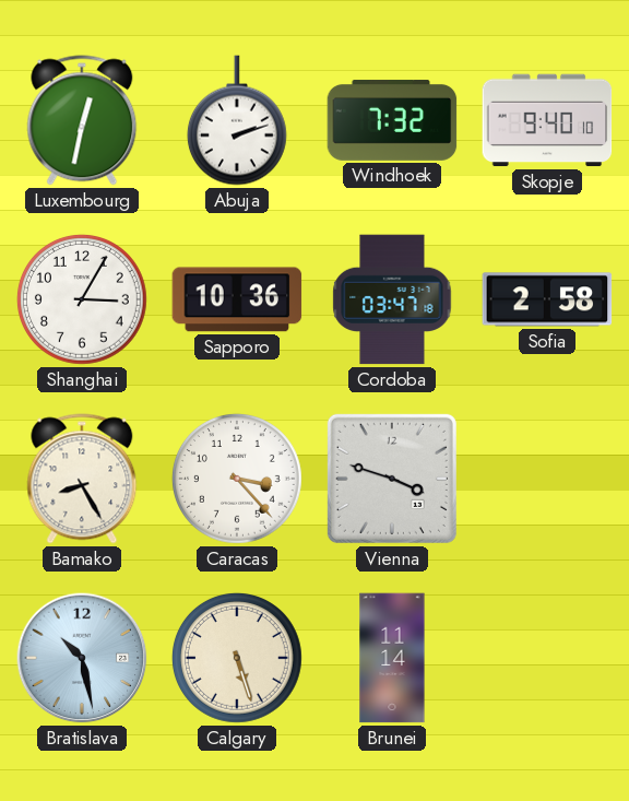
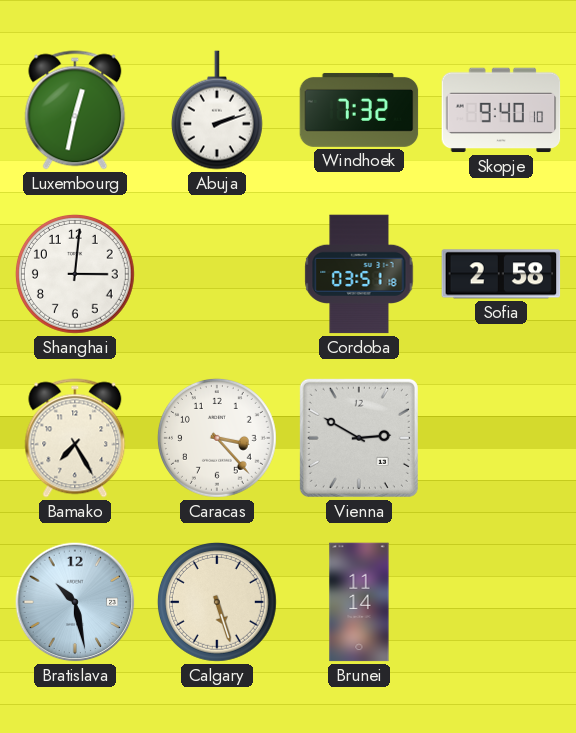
Shanghai: 3:05 -> 3:01 (75, 274)
Sapporo: 10:36 -> none (237, 299)
Cordoba: 03:47 -> 03:51 (359, 274)
Bamako: 8:25 -> 7:25 (75, 438)
Vienna: 3:48 -> 2:50 (359, 438)
